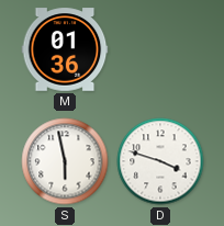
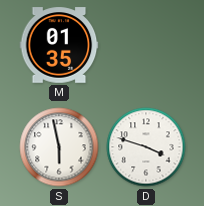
M: 01:36 -> 01:35 (59, 45)
